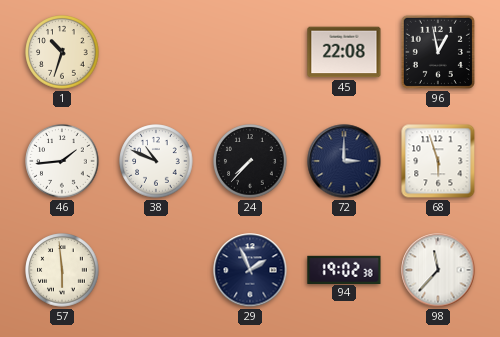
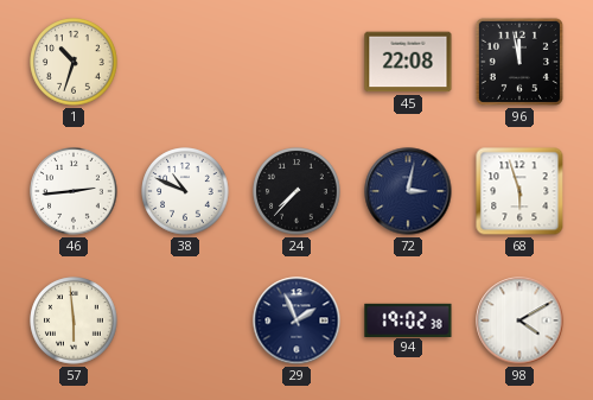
96: 12:58 -> 11:58 (519, 62)
46: 1:44 -> 2:44 (74, 191)
72: 3:00 -> 3:02 (408, 191)
98: 11:37 -> 4:10 (519, 320)
